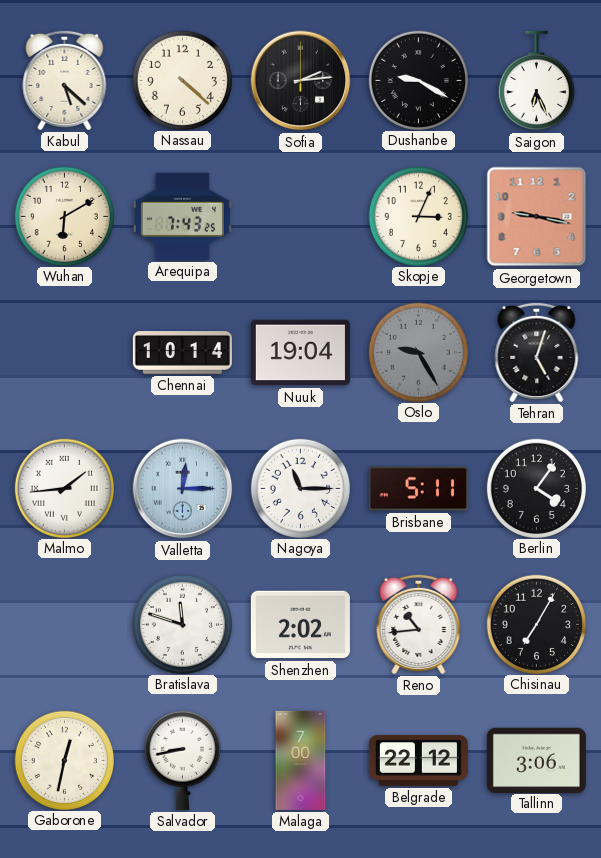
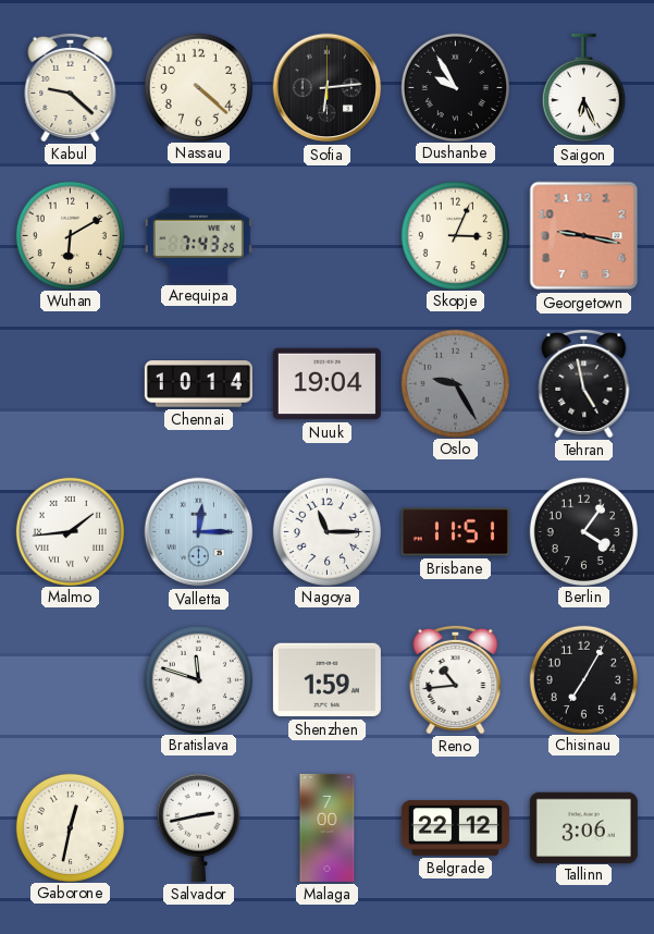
Kabul: 5:22 -> 9:22 (71, 87)
Sofia: 2:14 -> 6:14 (328, 88)
Dushanbe: 9:20 -> 9:55 (455, 87)
Tehran: 5:03 -> 4:58 (584, 383)
Brisbane: 5:11 -> 11:51 (455, 532)
Shenzhen: 2:02 -> 1:59 (326, 680)
Salvador: 8:43 -> 2:43 (198, 827)
